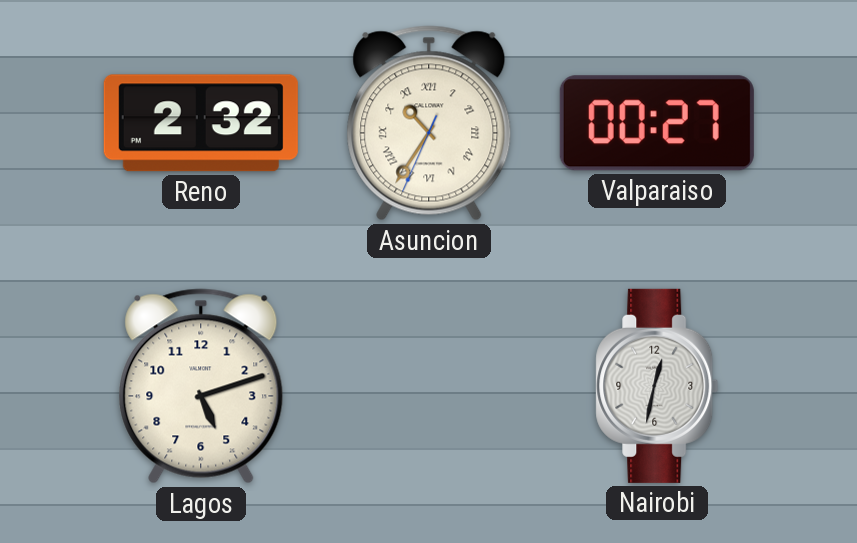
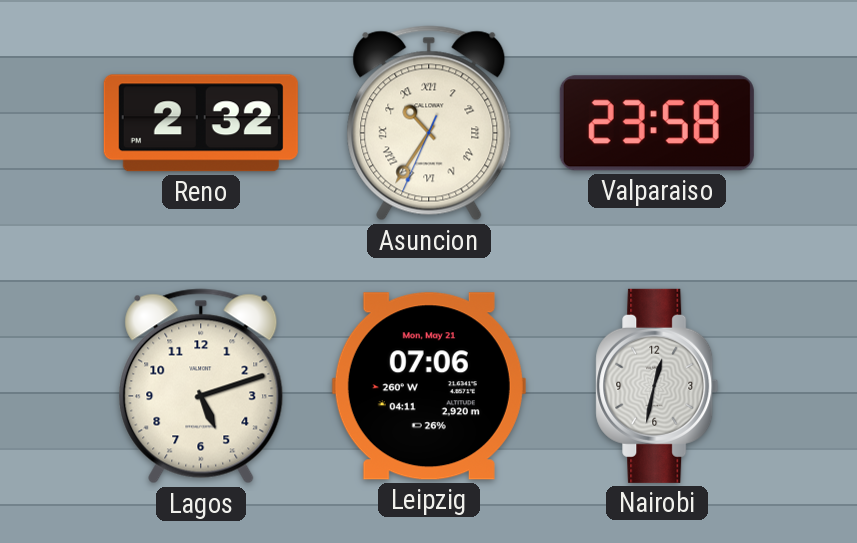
Valparaiso: 00:27 -> 23:58 (657, 123)
Leipzig: none -> 07:06 (429, 386)
